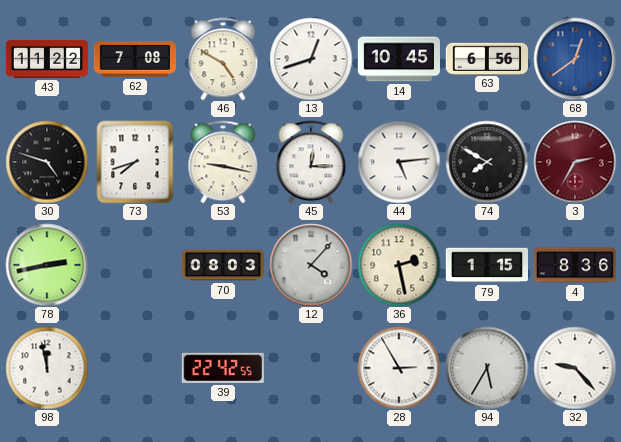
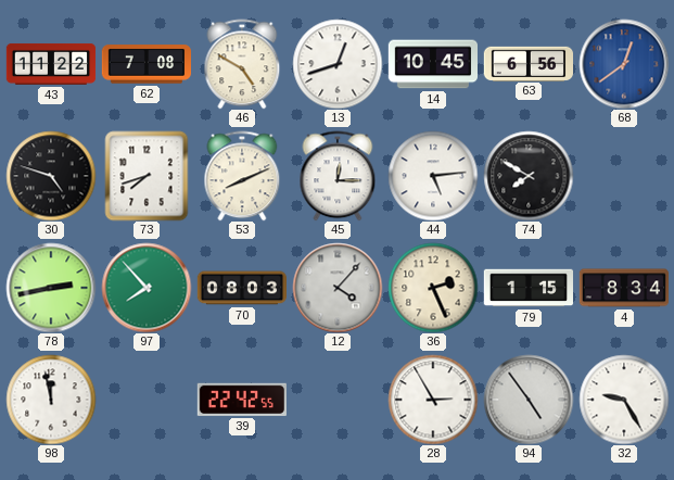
53: 9:17 -> 8:11 (242, 176)
3: 2:35 -> none (575, 162)
97: none -> 7:53 (147, 288)
36: 2:28 -> 2:26 (433, 288)
4: 8:36 -> 8:34 (623, 288)
94: 5:35 -> 4:54 (529, 400)
32: 9:23 -> 9:25 (624, 400)
